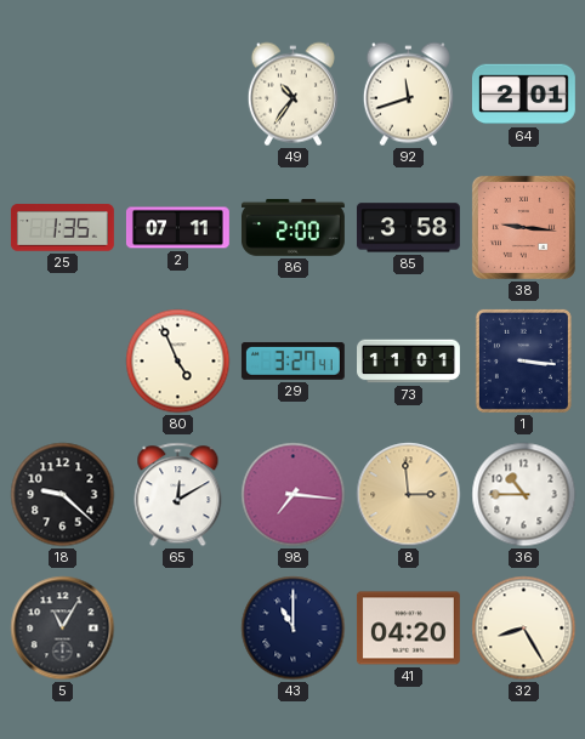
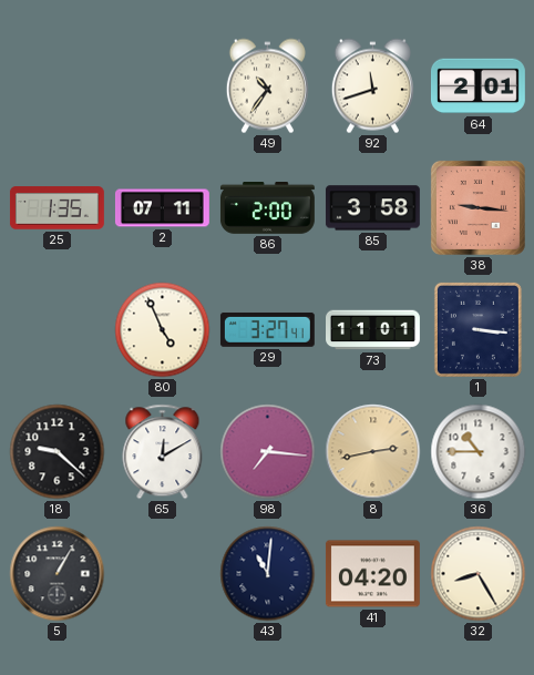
8: 2:59 -> 2:43 (373, 452)
5: 11:05 -> 1:05 (58, 574)
43: 11:00 -> 11:01 (268, 574)
